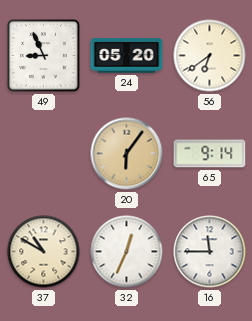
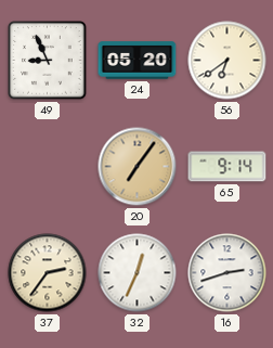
20: 6:06 -> 7:06 (138, 167)
37: 10:50 -> 2:36 (48, 273)
16: 11:45 -> 2:42 (227, 273)
